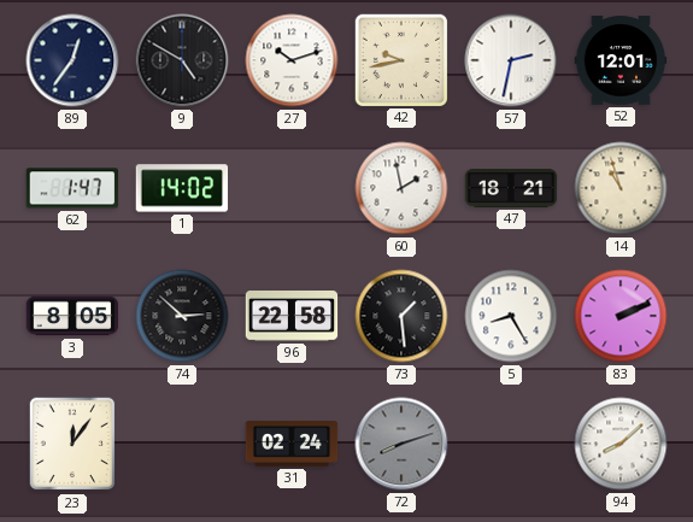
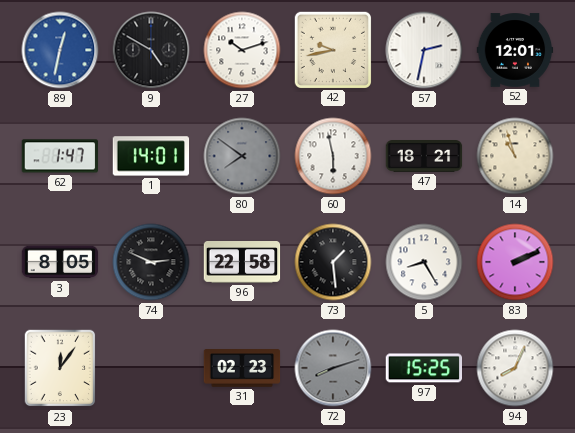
89: 12:36 -> 12:32 (60, 50)
89 dial: navy -> blue (60, 50)
1: 14:02 -> 14:01 (151, 156)
80: none -> 7:51 (242, 156)
60: 1:58 -> 5:58 (333, 156)
74: 2:52 -> 2:49 (151, 262)
31: 02:24 -> 02:23 (242, 368)
97: none -> 15:25 (424, 368)
94: 8:08 -> 8:04 (515, 368)
